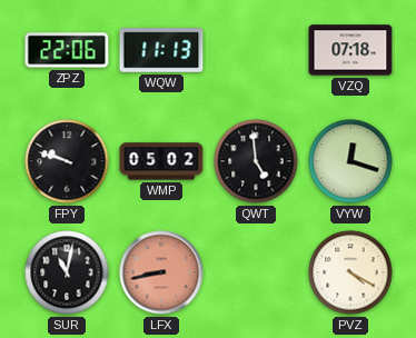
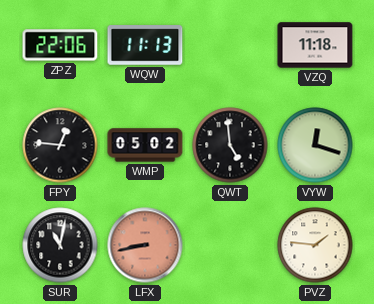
VZQ: 07:18 -> 11:18 (315, 45)
FPY: 9:48 -> 12:46 (60, 145)
PVZ: 4:20 -> 1:46 (315, 245)
